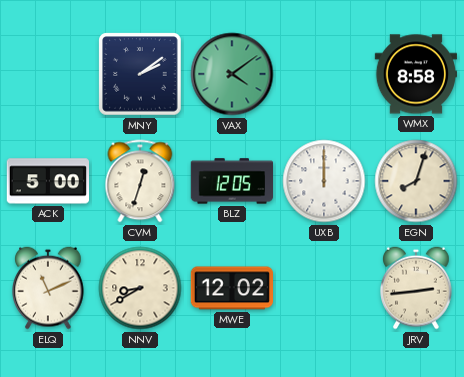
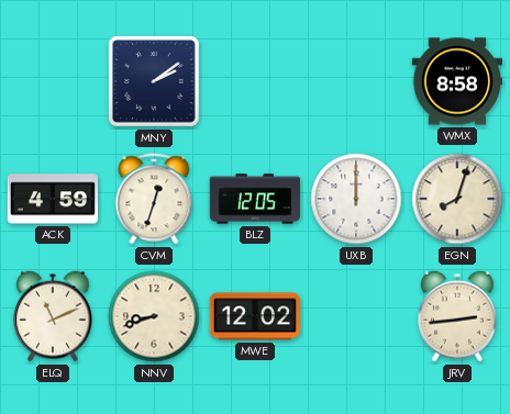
VAX: 4:09 -> none (232, 74)
ACK: 5:00 -> 4:59 (52, 199)
NNV: 8:40 -> 8:42 (154, 316)
